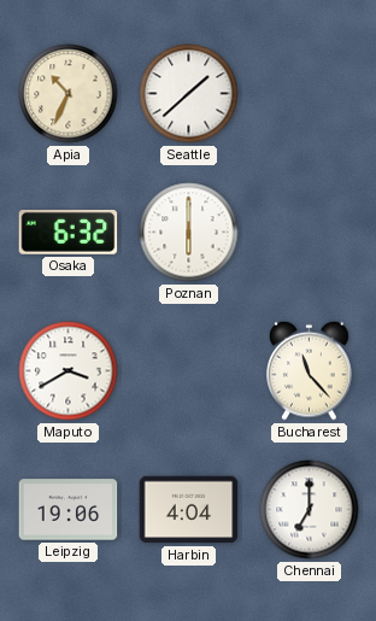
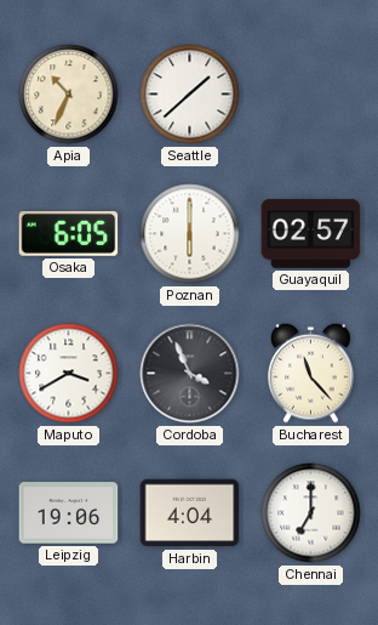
Osaka: 6:32 -> 6:05 (69, 234)
Guayaquil: none -> 02:57 (311, 234)
Cordoba: none -> 3:56 (190, 374)
